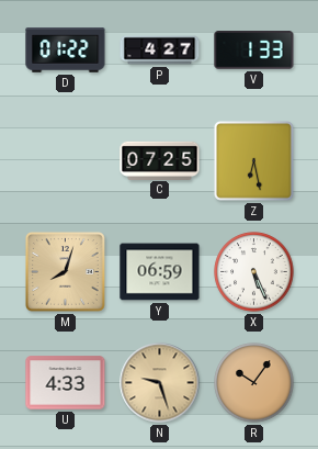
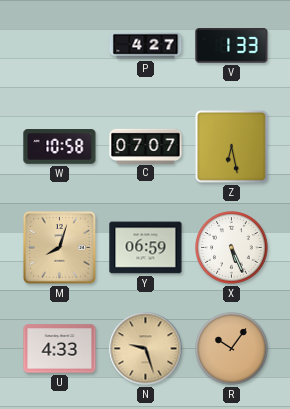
D: 01:22 -> none (66, 50)
W: none -> 10:58 (60, 147)
C: 07:25 -> 07:07 (146, 146)
